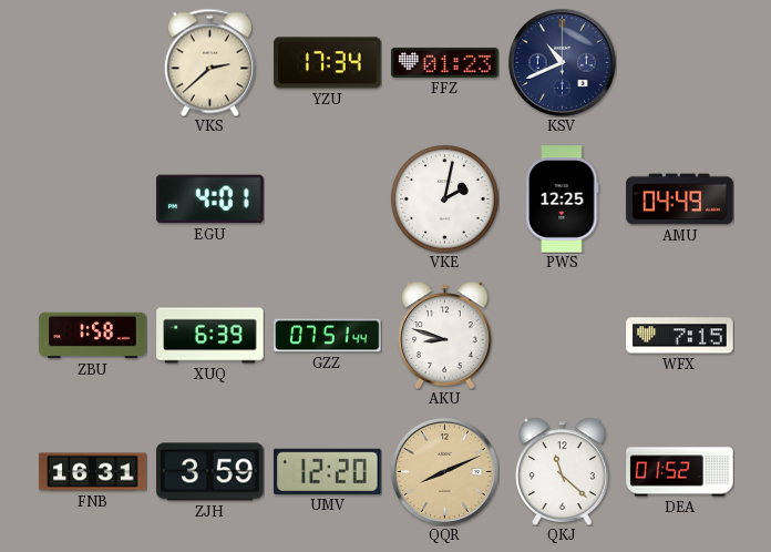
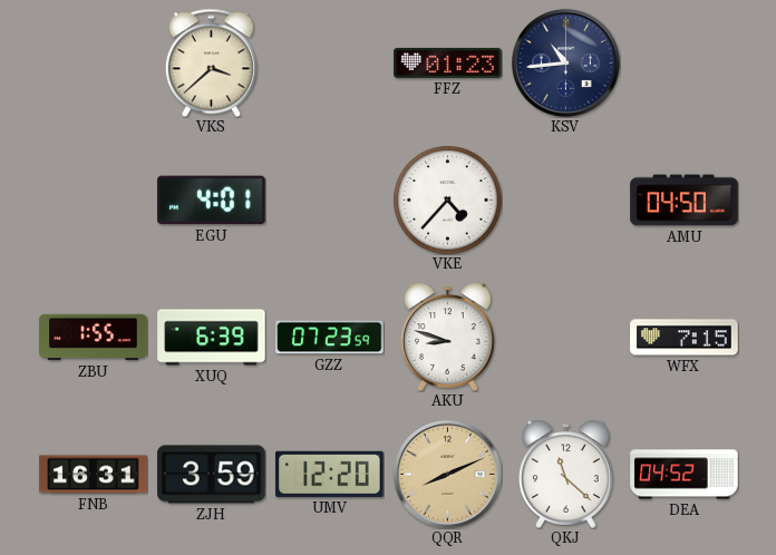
VKS: 2:38 -> 3:38 (211, 62)
YZU: 17:34 -> none (328, 63)
KSV: 10:41 -> 10:44 (565, 62)
VKE: 2:02 -> 4:37 (448, 201)
PWS: 12:25 -> none (563, 200)
AMU: 04:49 -> 04:50 (685, 201)
ZBU: 1:58 -> 1:55 (94, 338)
GZZ: 07:51 -> 07:23 (330, 338)
DEA: 01:52 -> 04:52 (685, 475)
